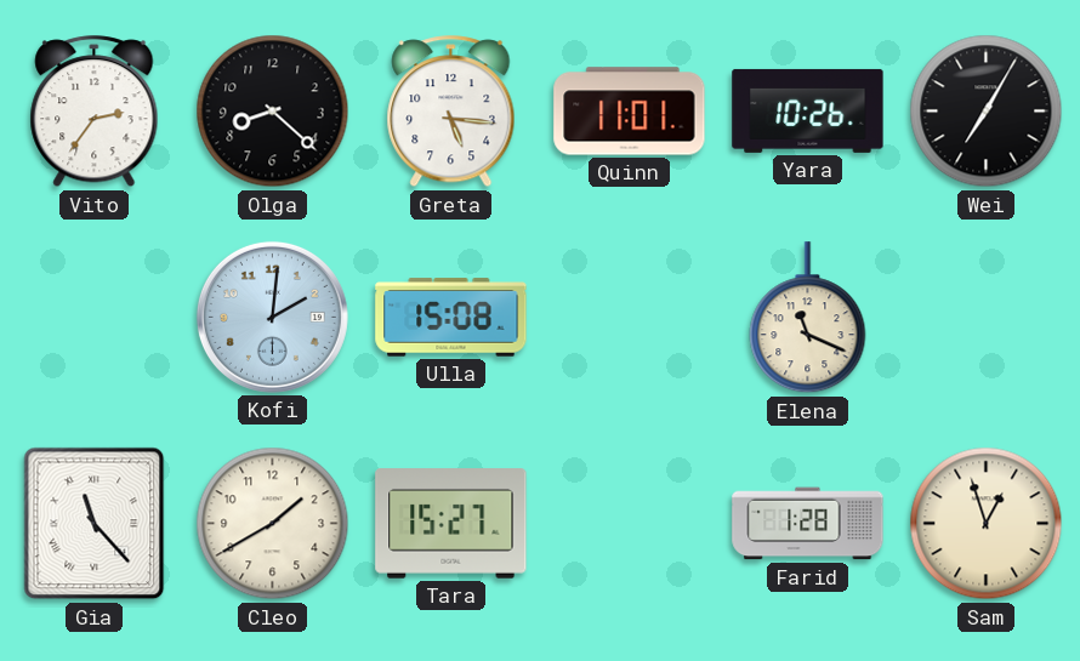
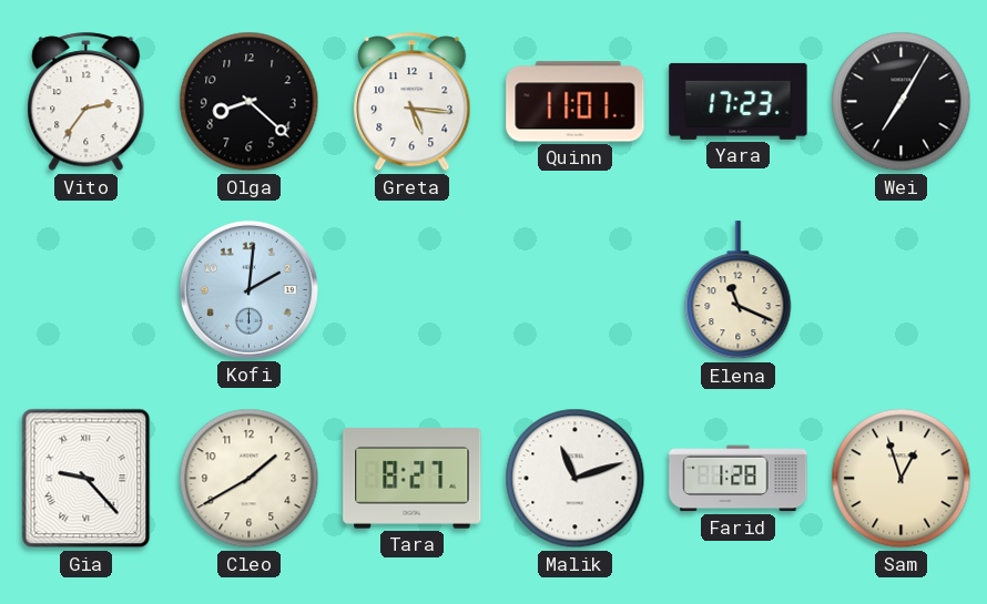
Yara: 10:26 -> 17:23 (739, 101)
Ulla: 15:08 -> none (451, 318)
Gia: 11:23 -> 9:23 (87, 479)
Tara: 15:27 -> 8:27 (413, 479)
Malik: none -> 11:12 (576, 479)
